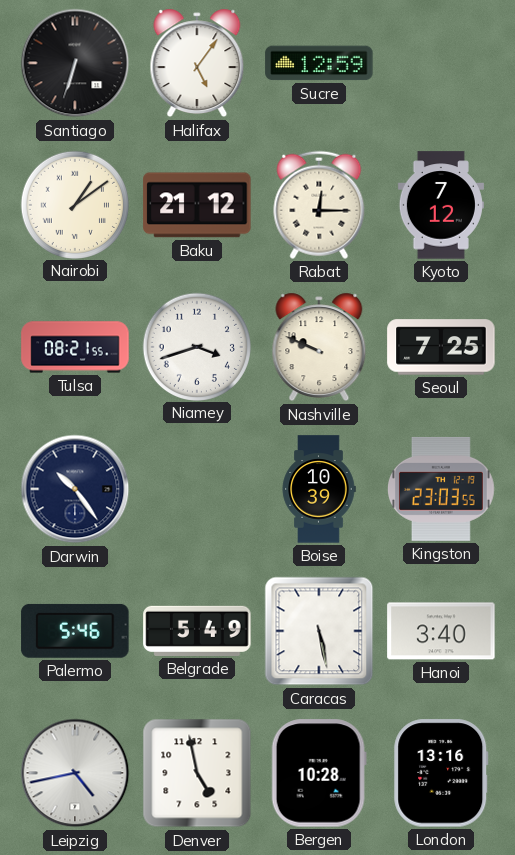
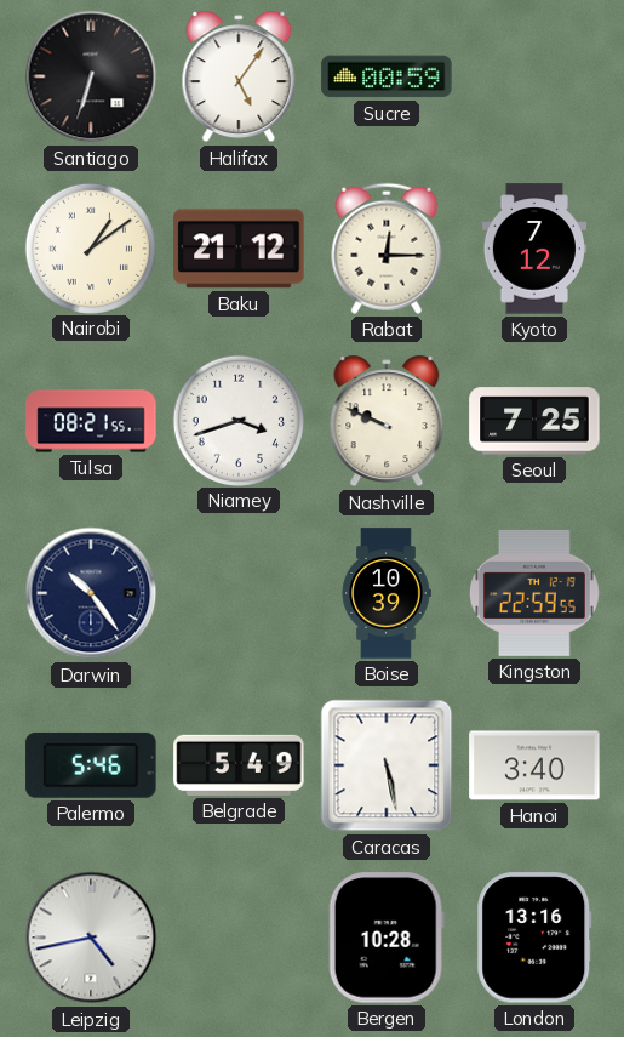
Sucre: 12:59 -> 00:59 (387, 76)
Kingston: 23:03 -> 22:59 (536, 593)
Denver: 4:58 -> none (197, 773)
